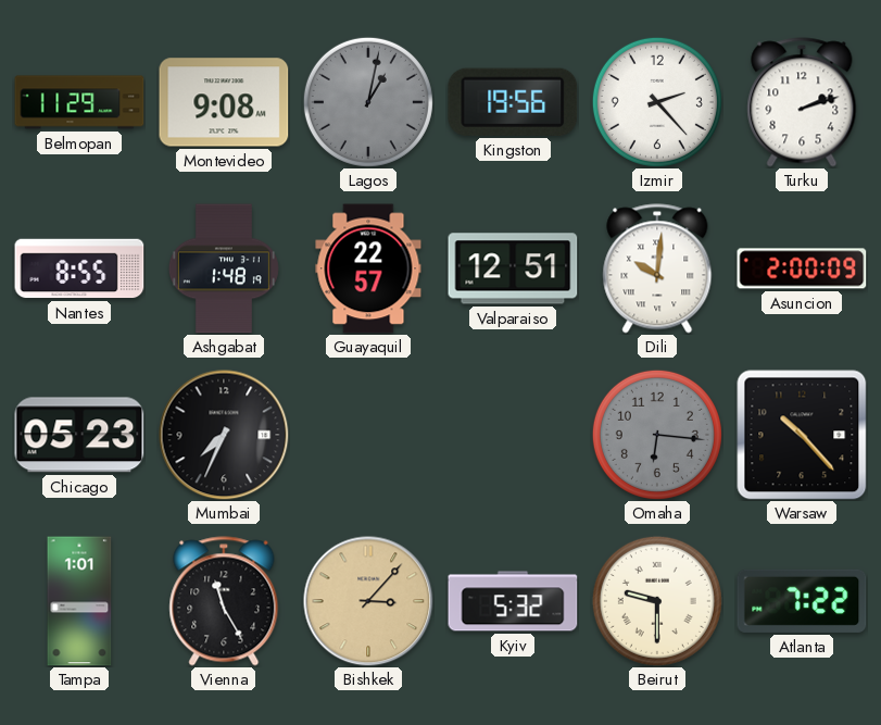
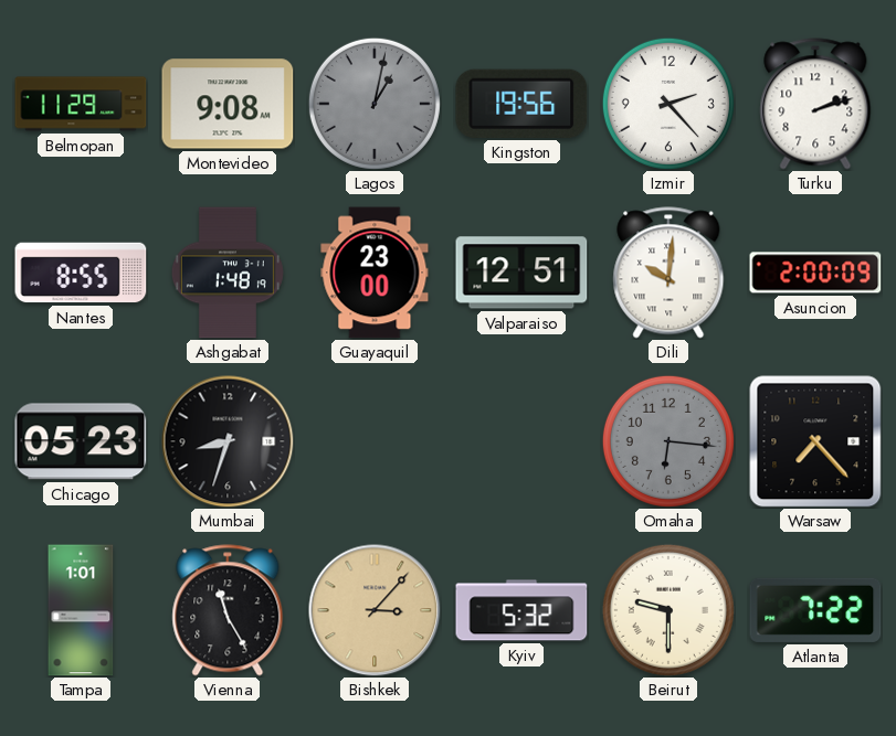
Guayaquil: 22:57 -> 23:00 (375, 273)
Mumbai: 7:34 -> 8:33 (228, 441)
Warsaw: 10:23 -> 7:23 (815, 441)
